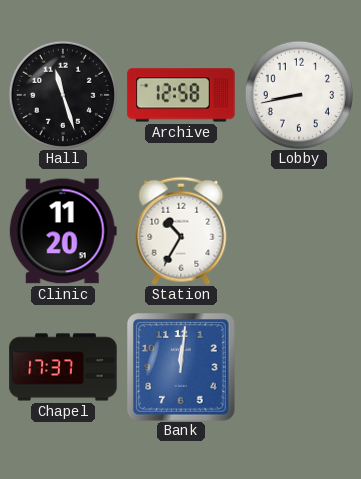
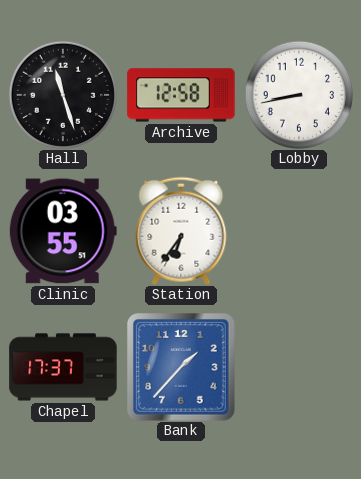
Clinic: 11:20 -> 03:55 (63, 231)
Station: 10:35 -> 6:36 (181, 231)
Bank: 12:01 -> 1:37 (182, 368)
